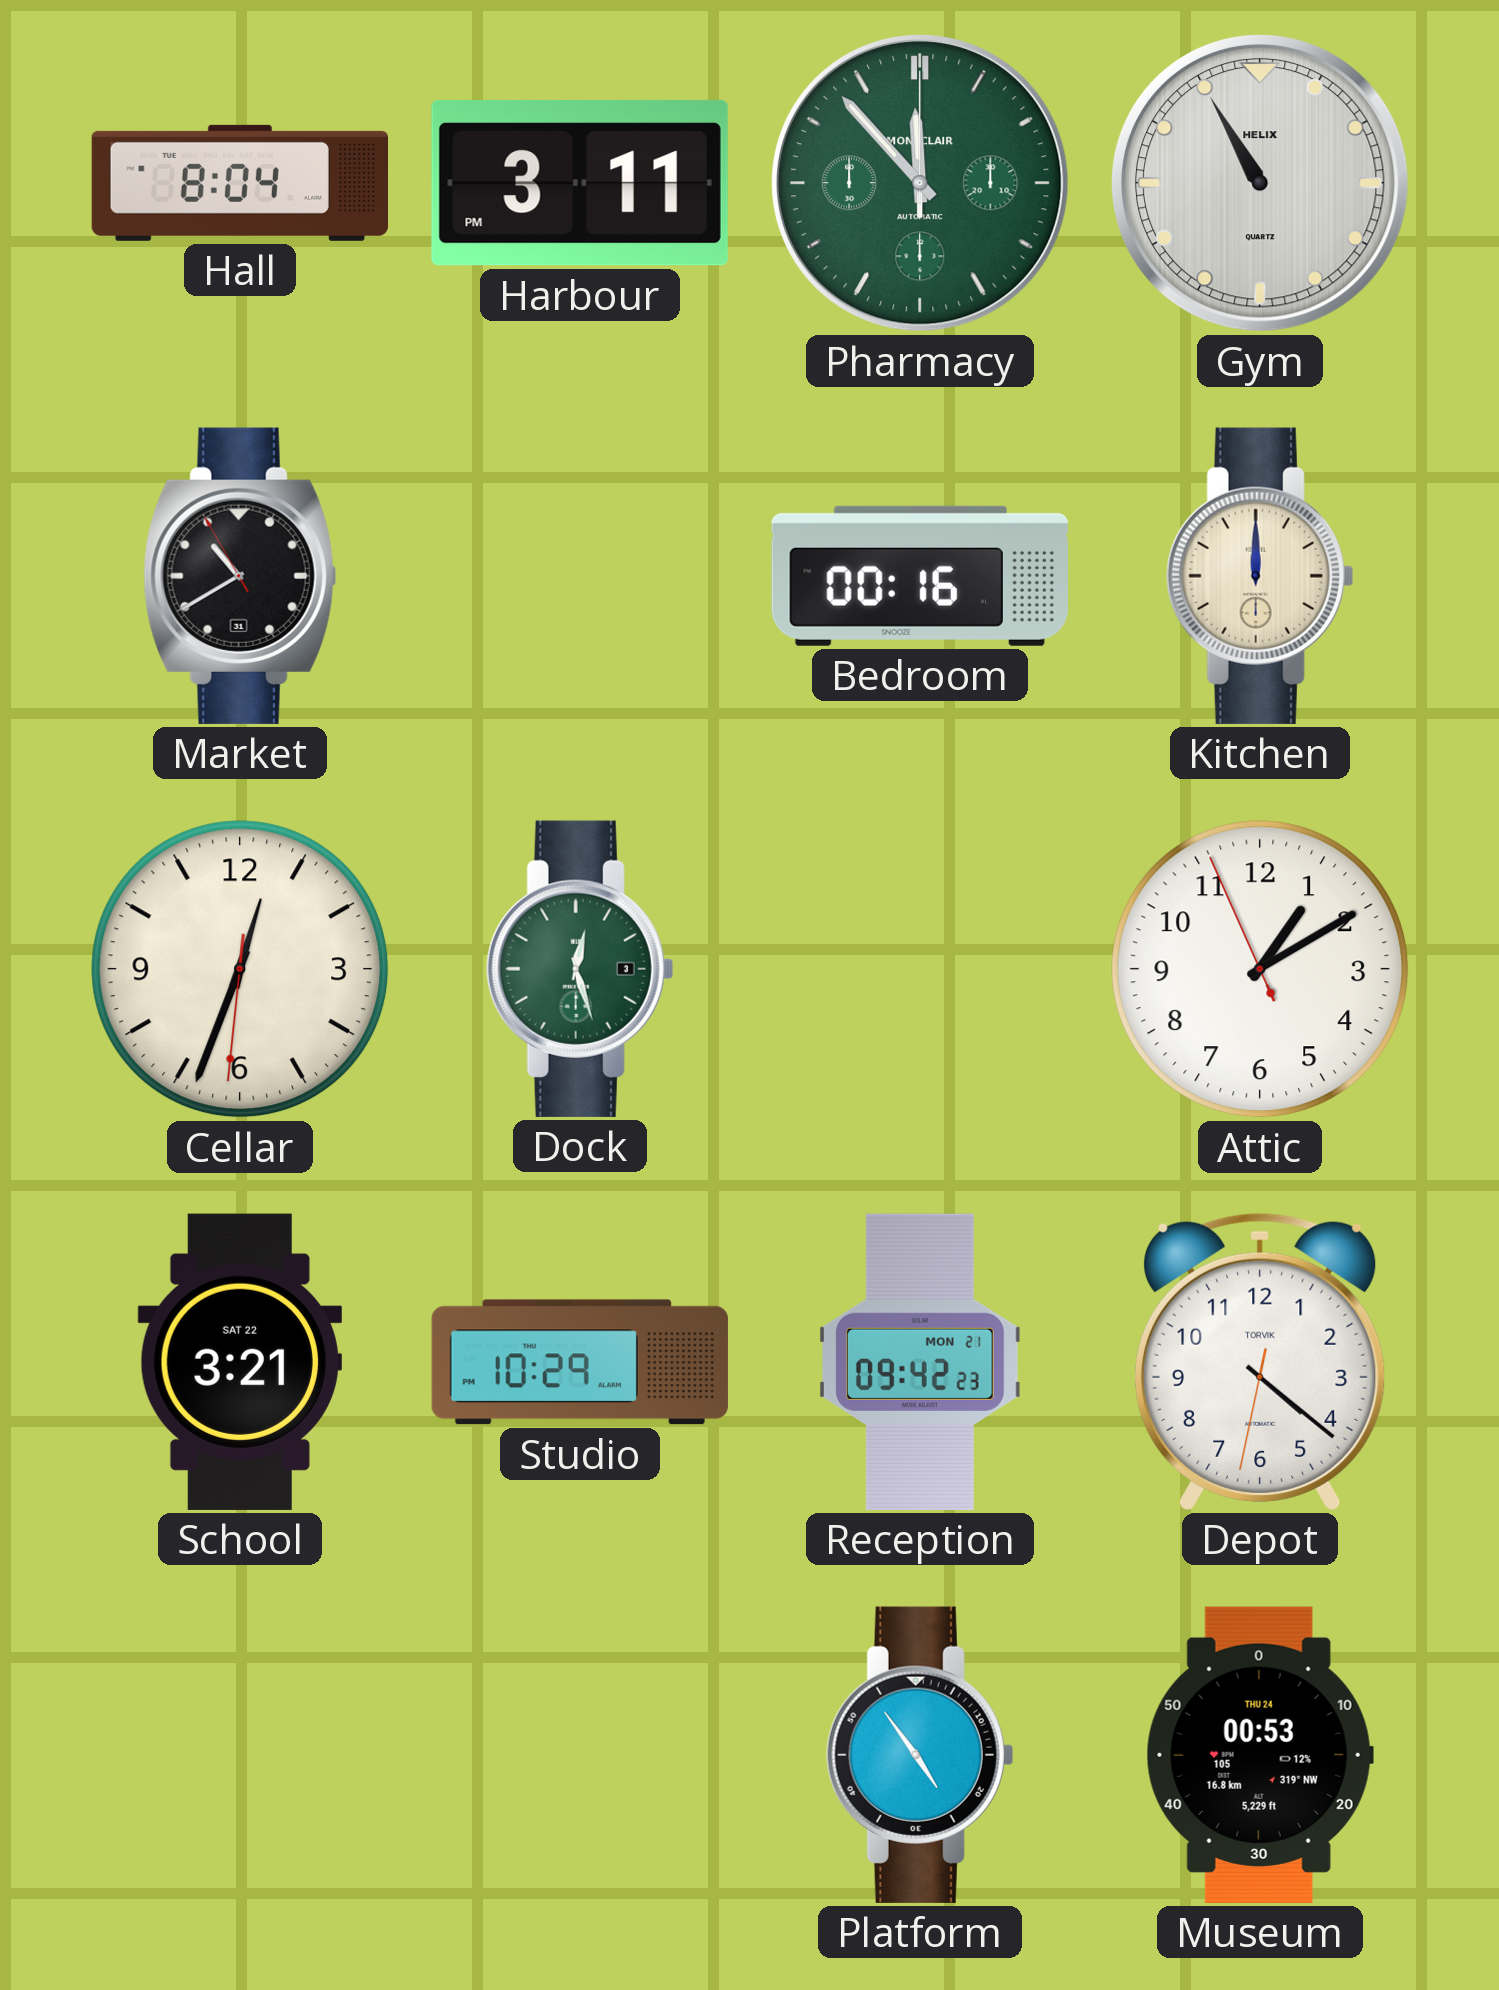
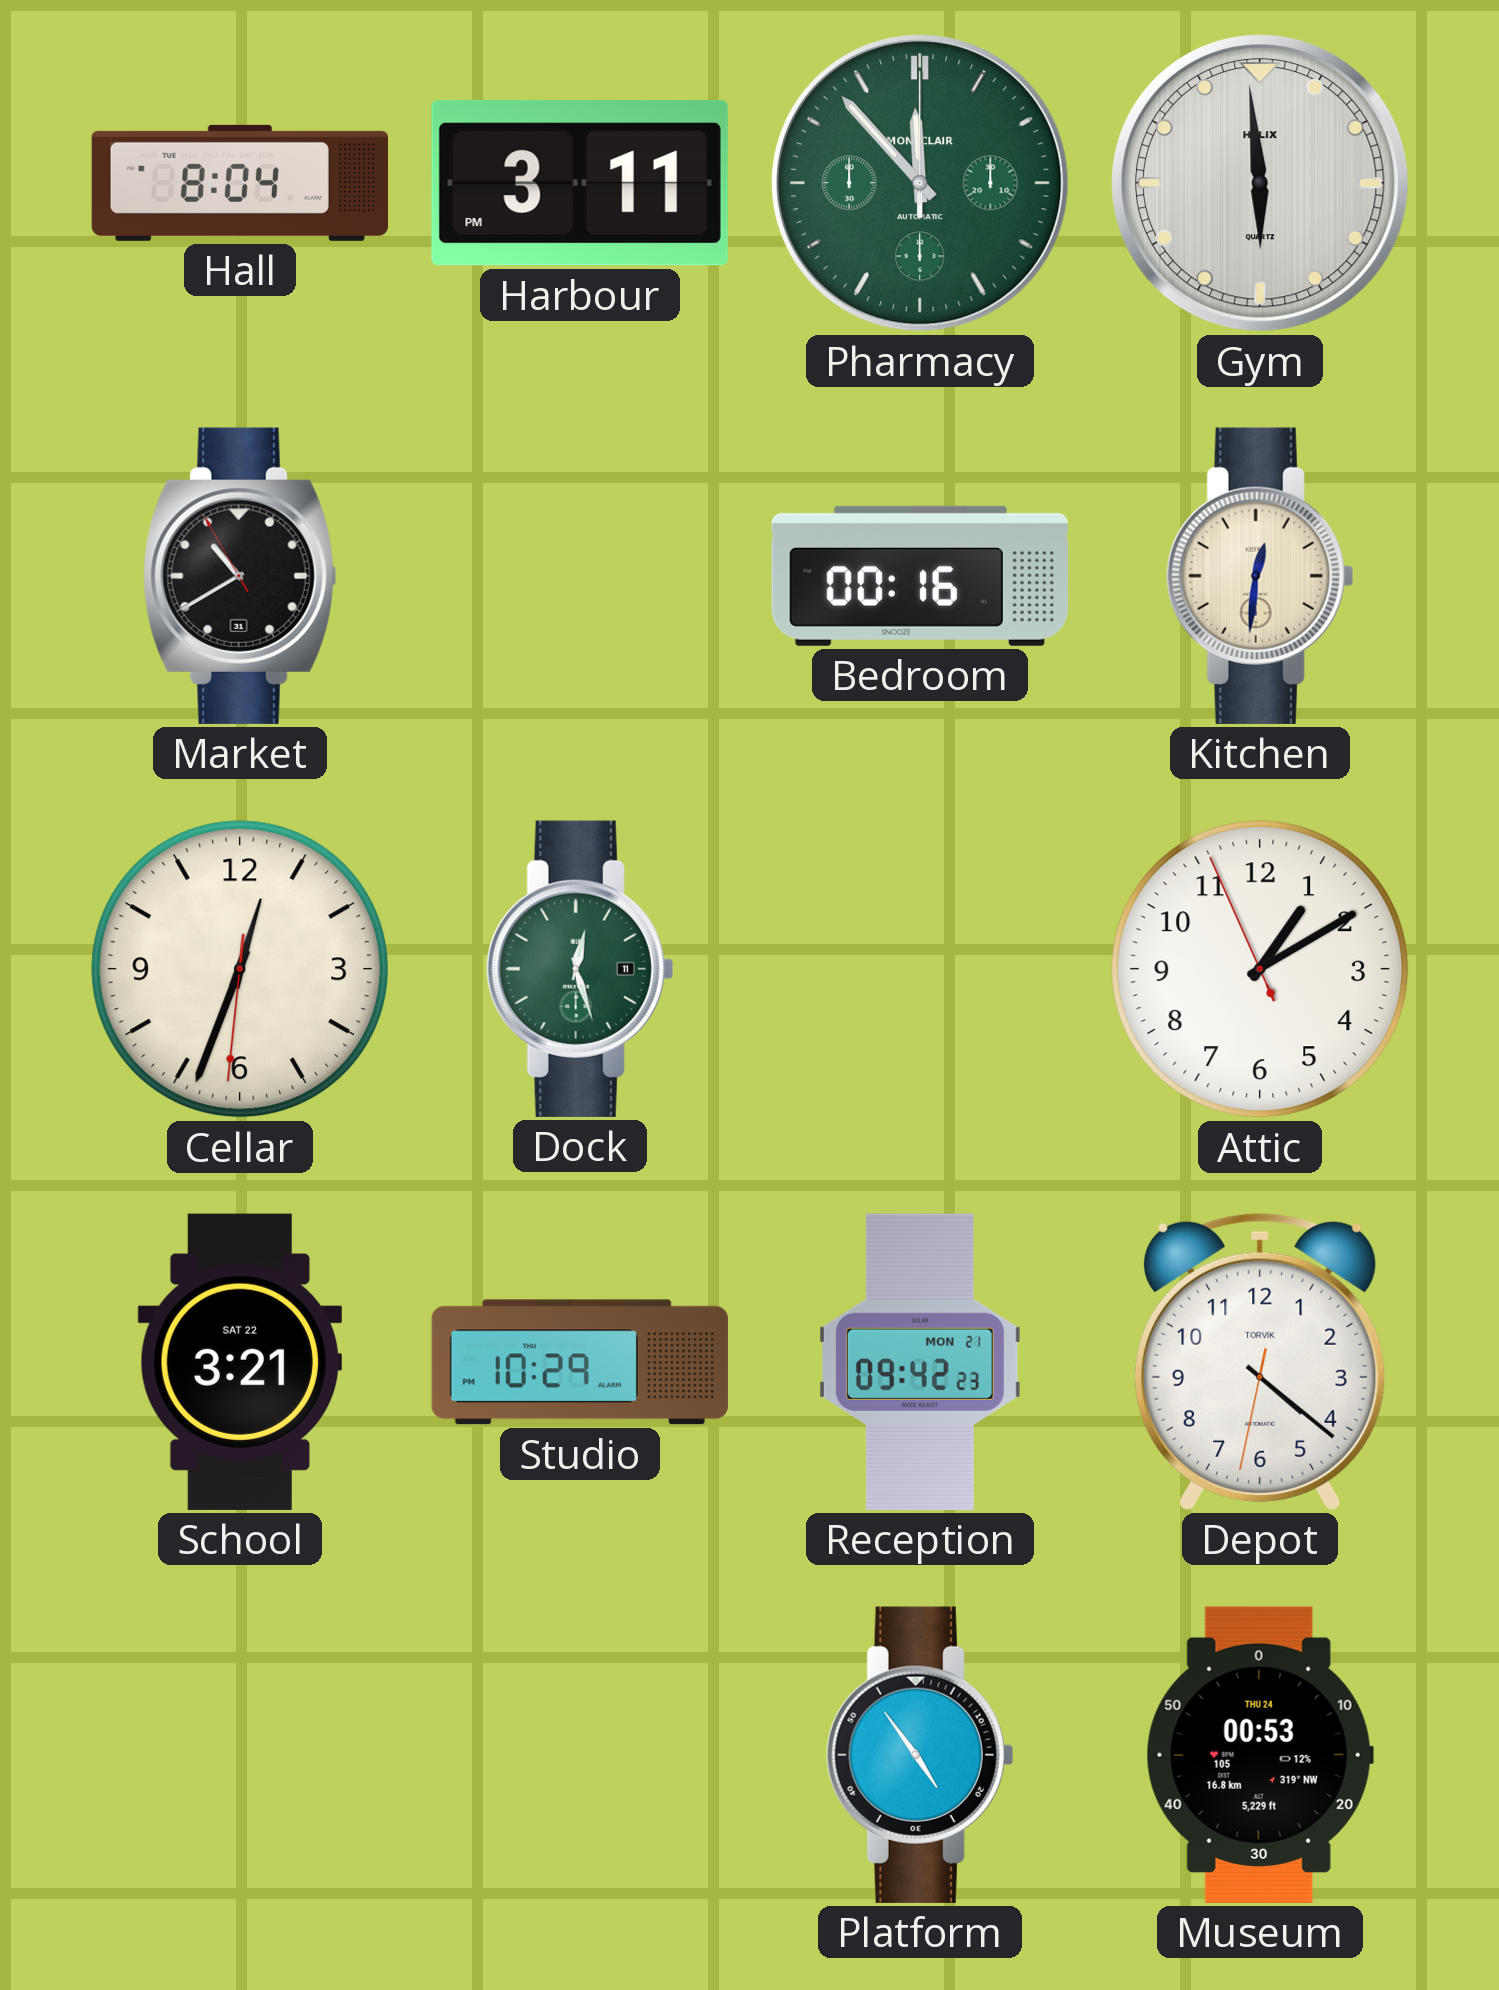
Gym: 10:55 -> 5:59 (1260, 183)
Kitchen: 12:00 -> 12:31 (1260, 576)
Dock date: 3 -> 11 (580, 969)
